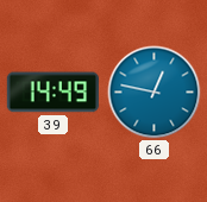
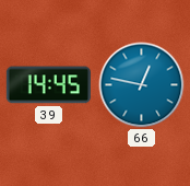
39: 14:49 -> 14:45 (48, 85)
